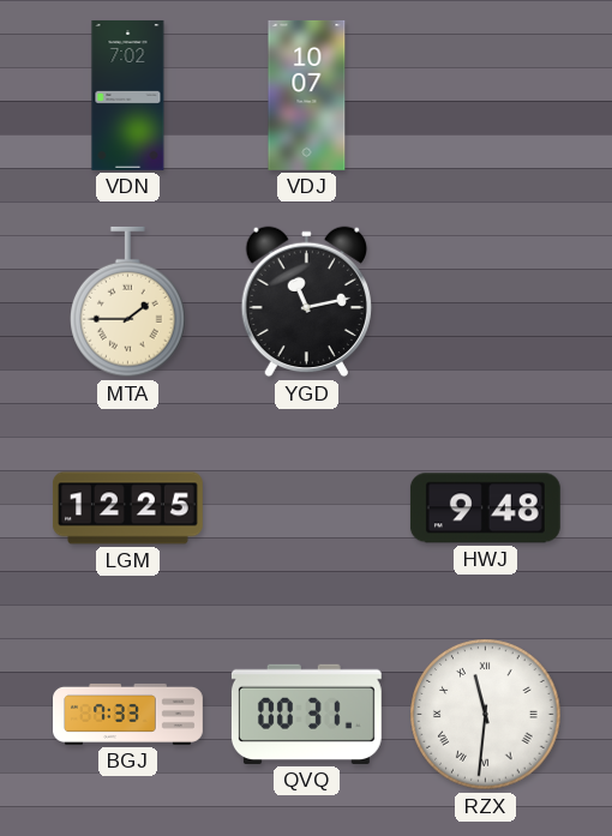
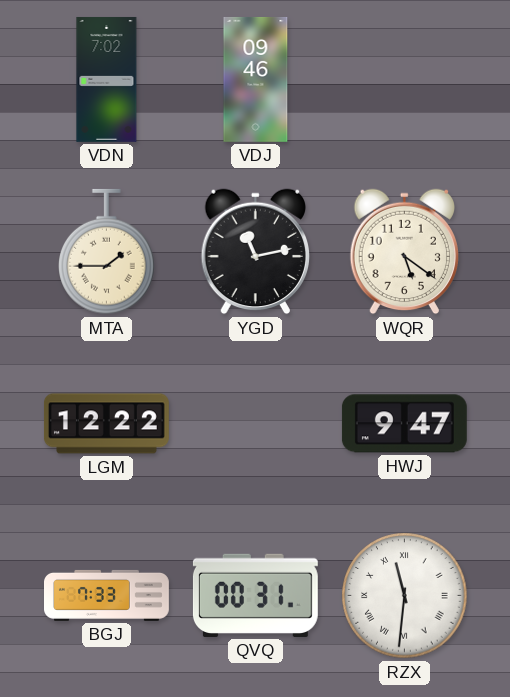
VDJ: 10:07 -> 09:46 (256, 79)
WQR: none -> 5:21 (404, 252)
LGM: 12:25 -> 12:22 (107, 424)
HWJ: 9:48 -> 9:47 (404, 424)
